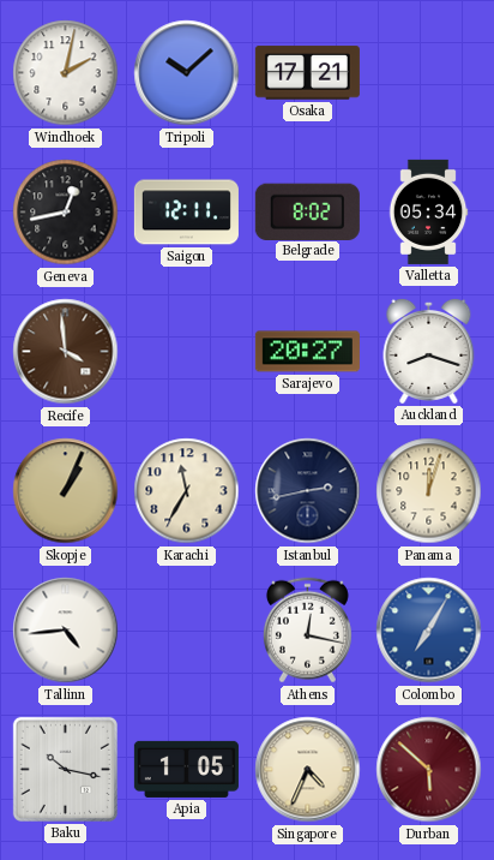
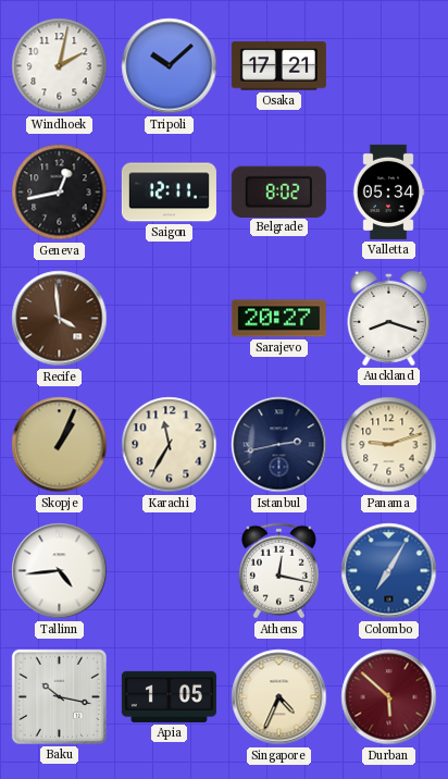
Panama: 12:03 -> 9:12 (389, 445)
